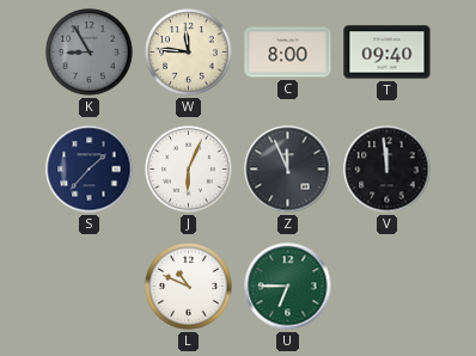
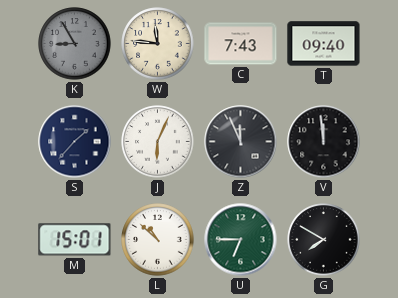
C: 8:00 -> 7:43 (241, 44)
M: none -> 15:01 (75, 240)
L: 10:49 -> 10:52 (158, 240)
G: none -> 7:50 (324, 240)
